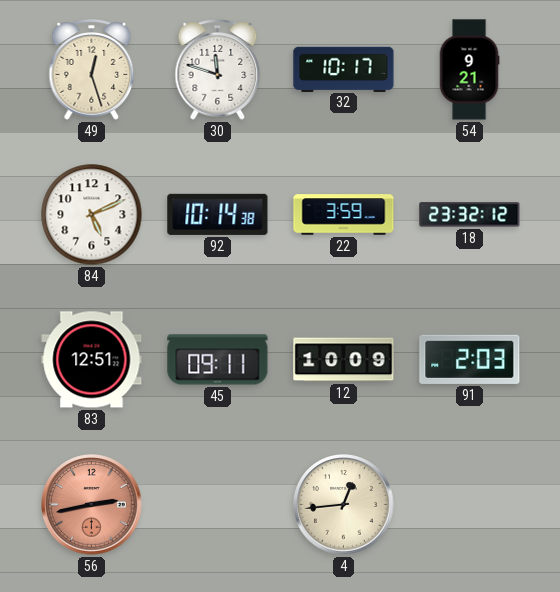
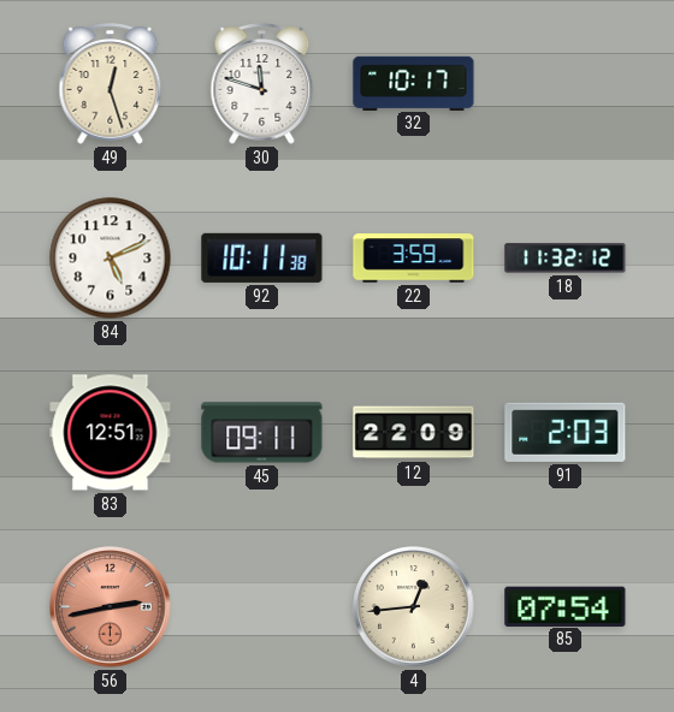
54: 9:21 -> none (469, 70)
92: 10:14 -> 10:11 (262, 257)
18: 23:32 -> 11:32 (566, 259)
12: 10:09 -> 22:09 (414, 433)
85: none -> 07:54 (566, 606)
